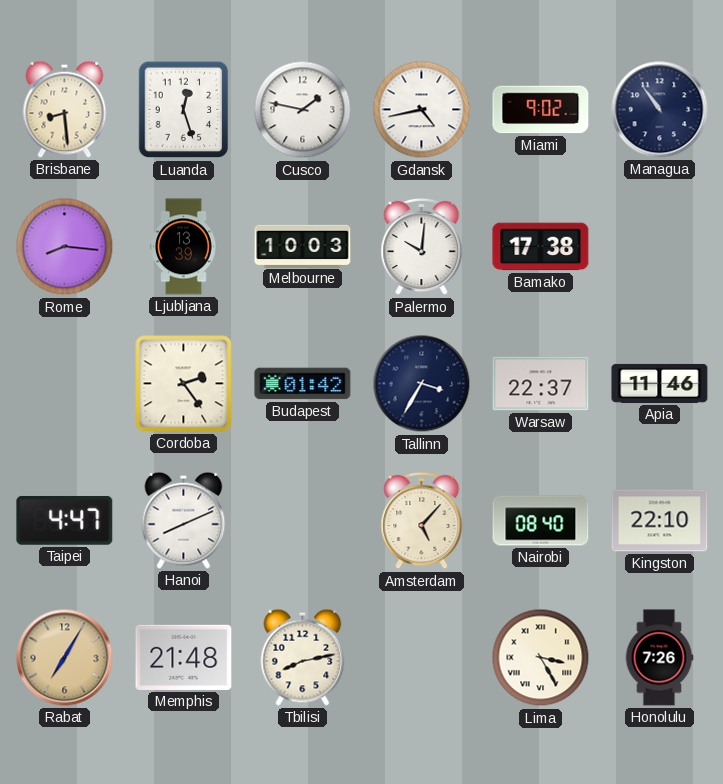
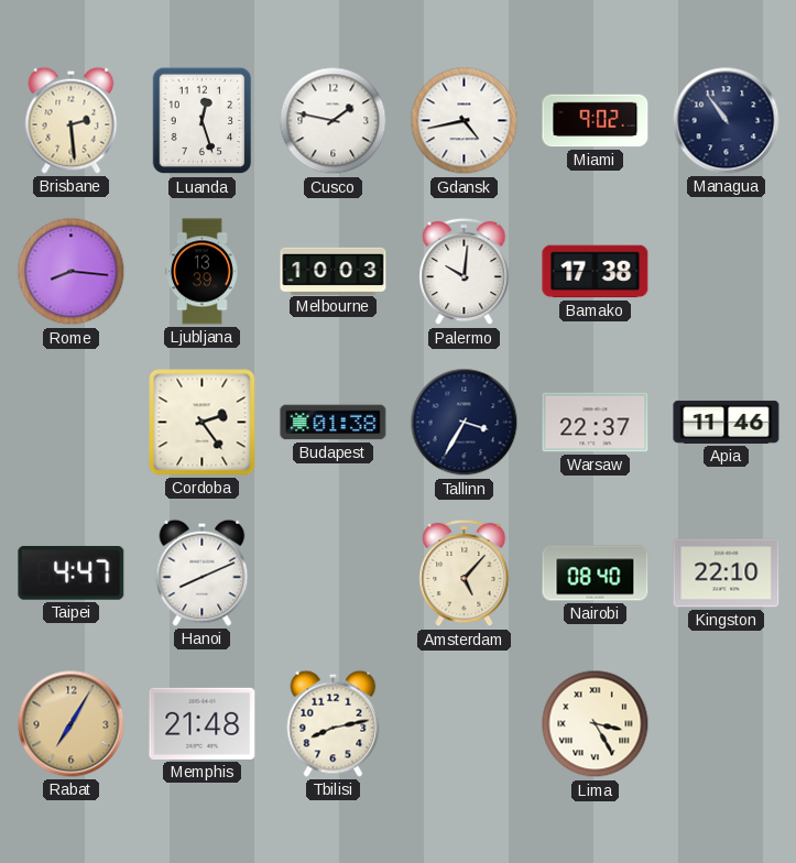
Brisbane: 8:29 -> 2:29 (72, 120)
Budapest: 01:42 -> 01:38 (334, 423)
Honolulu: 7:26 -> none (659, 658)
